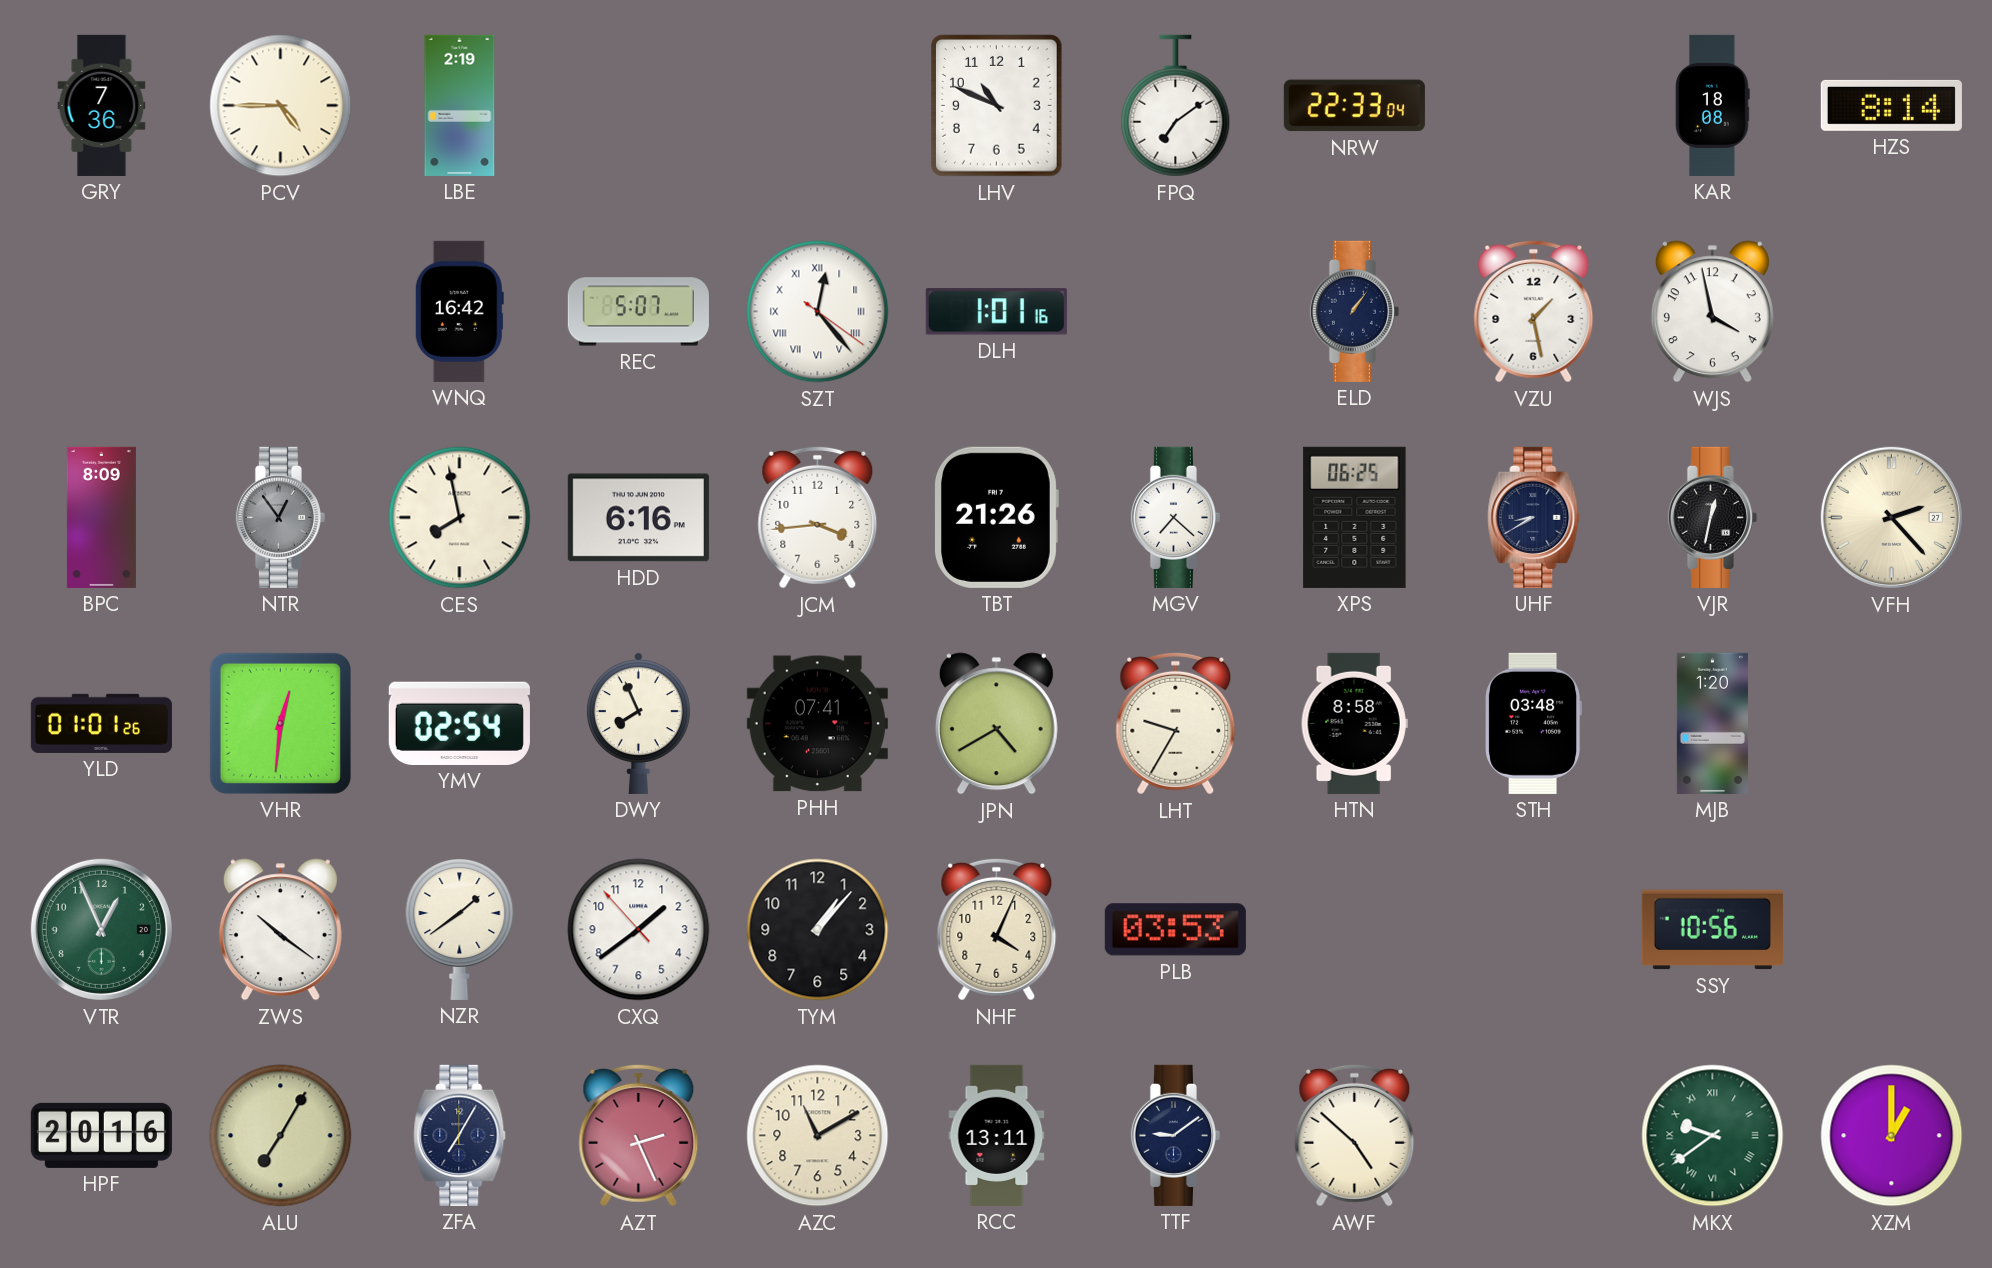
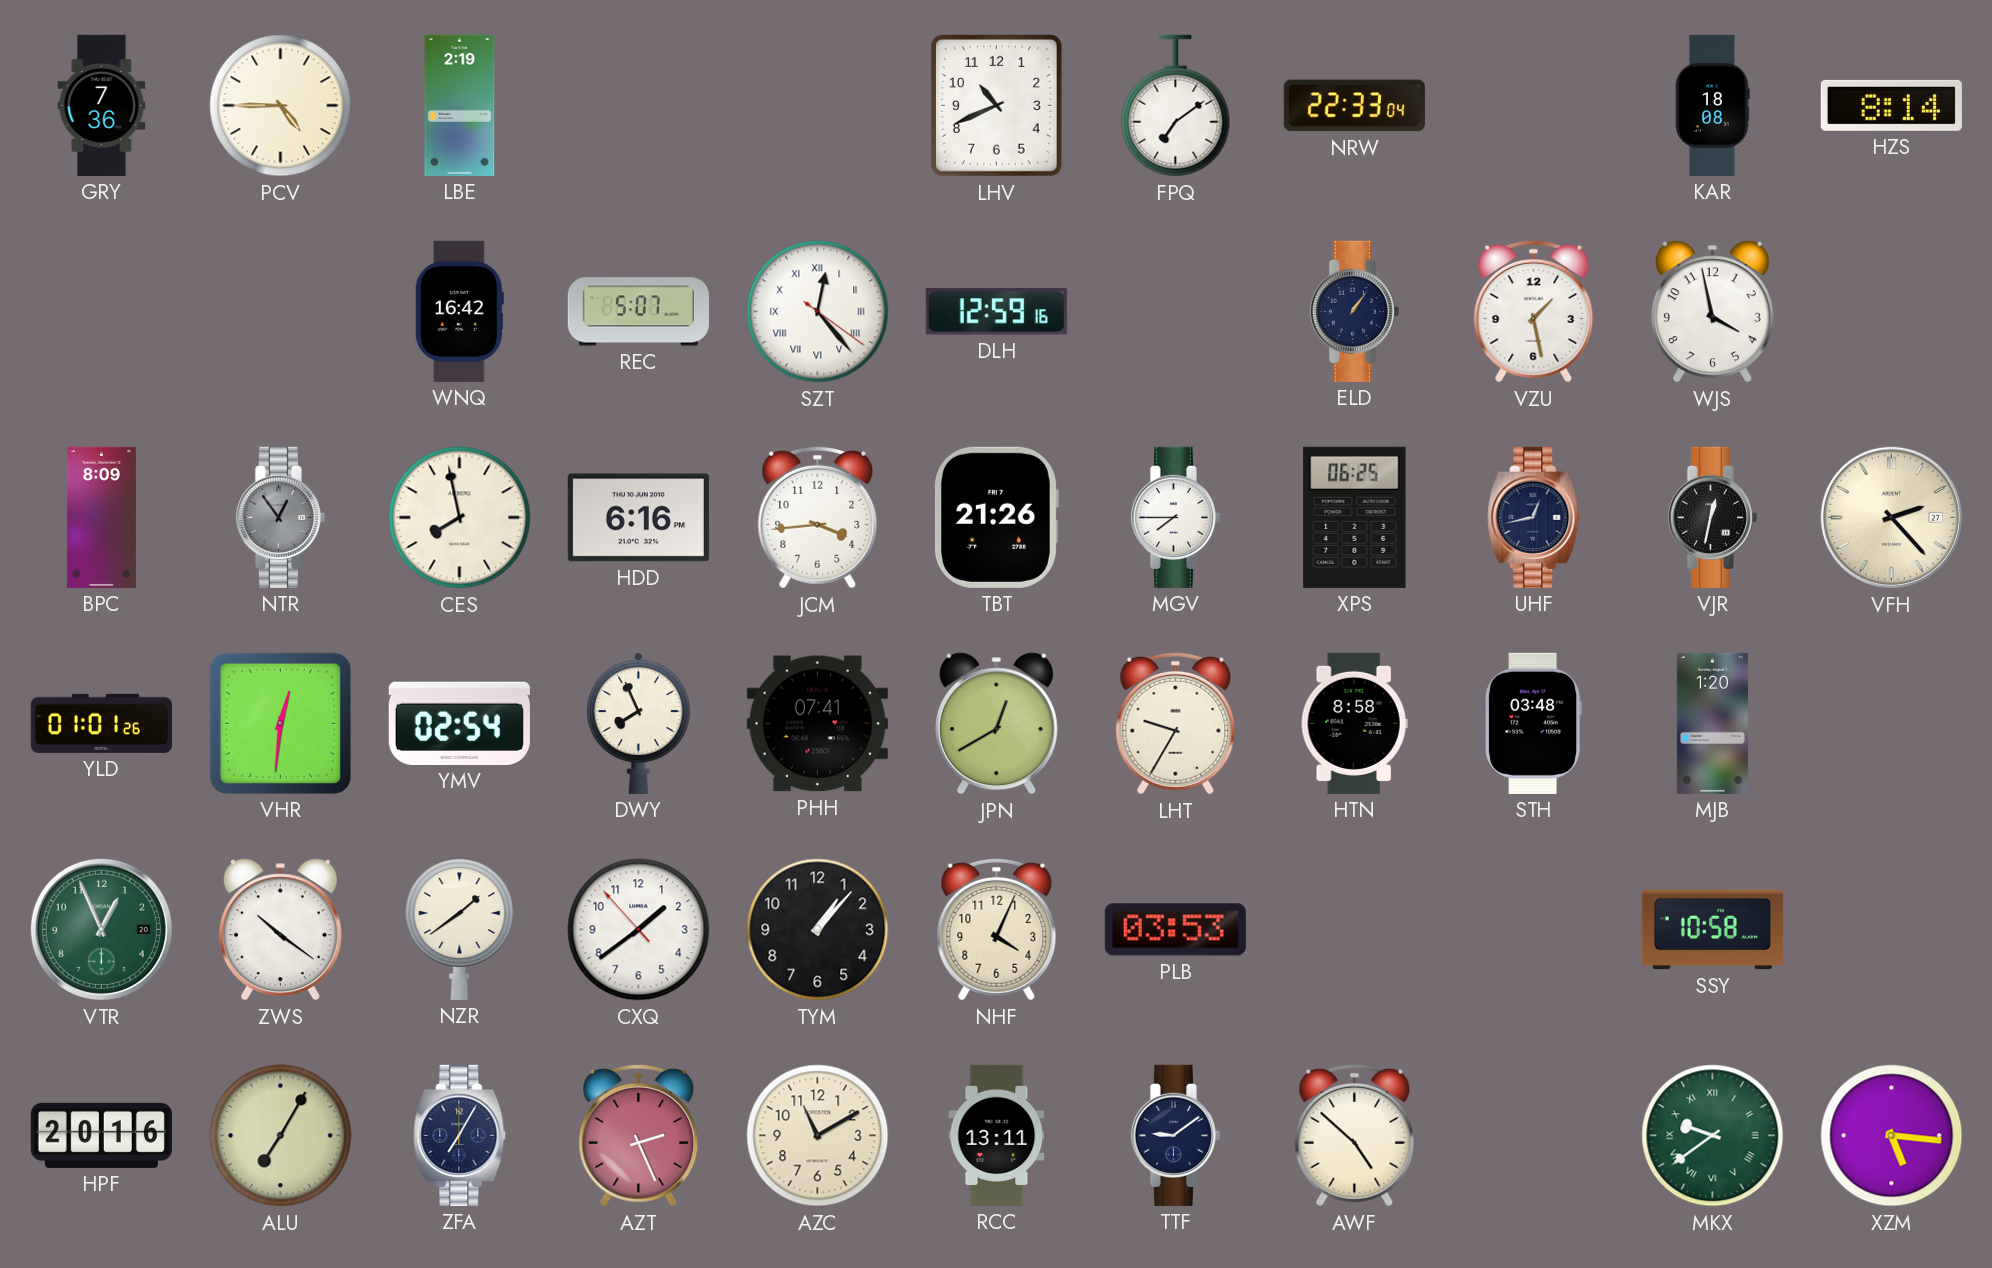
LHV: 10:49 -> 10:41 (997, 106)
DLH: 1:01 -> 12:59 (996, 312)
MGV: 7:22 -> 7:45 (1175, 517)
UHF: 8:40 -> 12:43 (1534, 517)
JPN: 4:40 -> 12:40 (996, 724)
SSY: 10:56 -> 10:58 (1712, 930)
XZM: 1:00 -> 5:16 (1892, 1136)
